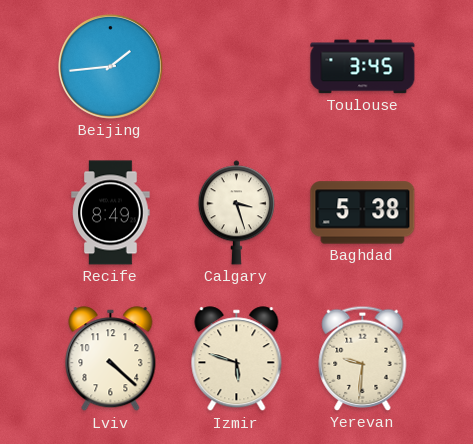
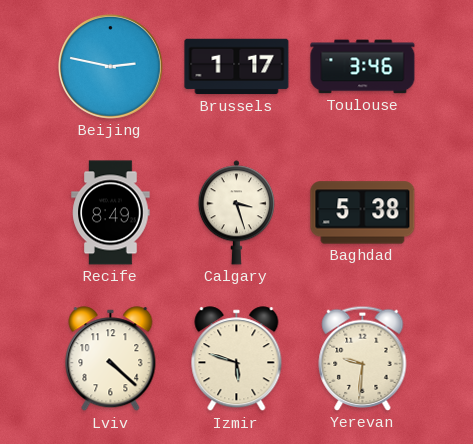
Beijing: 1:44 -> 2:47 (110, 66)
Brussels: none -> 1:17 (237, 67)
Toulouse: 3:45 -> 3:46 (363, 67)
